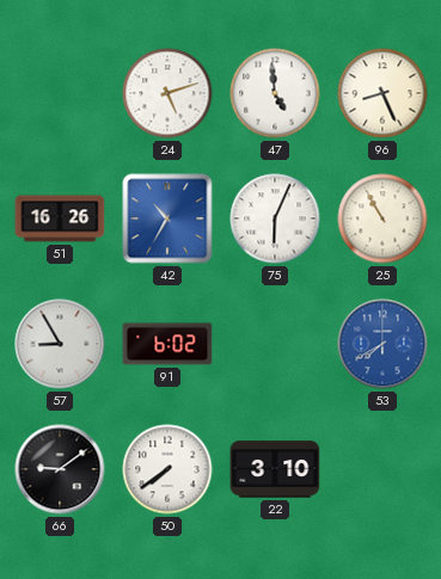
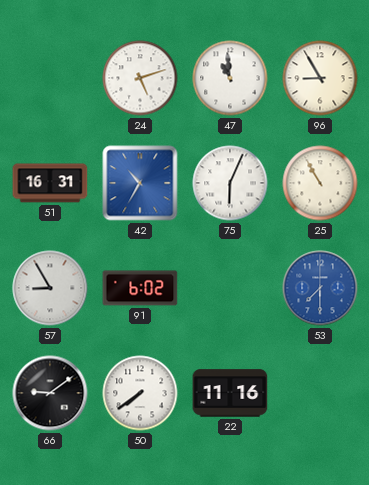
47: 4:59 -> 10:59 (230, 78)
96: 8:26 -> 8:55 (320, 78)
51: 16:26 -> 16:31 (50, 183)
53: 7:40 -> 7:30 (320, 288)
22: 3:10 -> 11:16 (230, 393)
